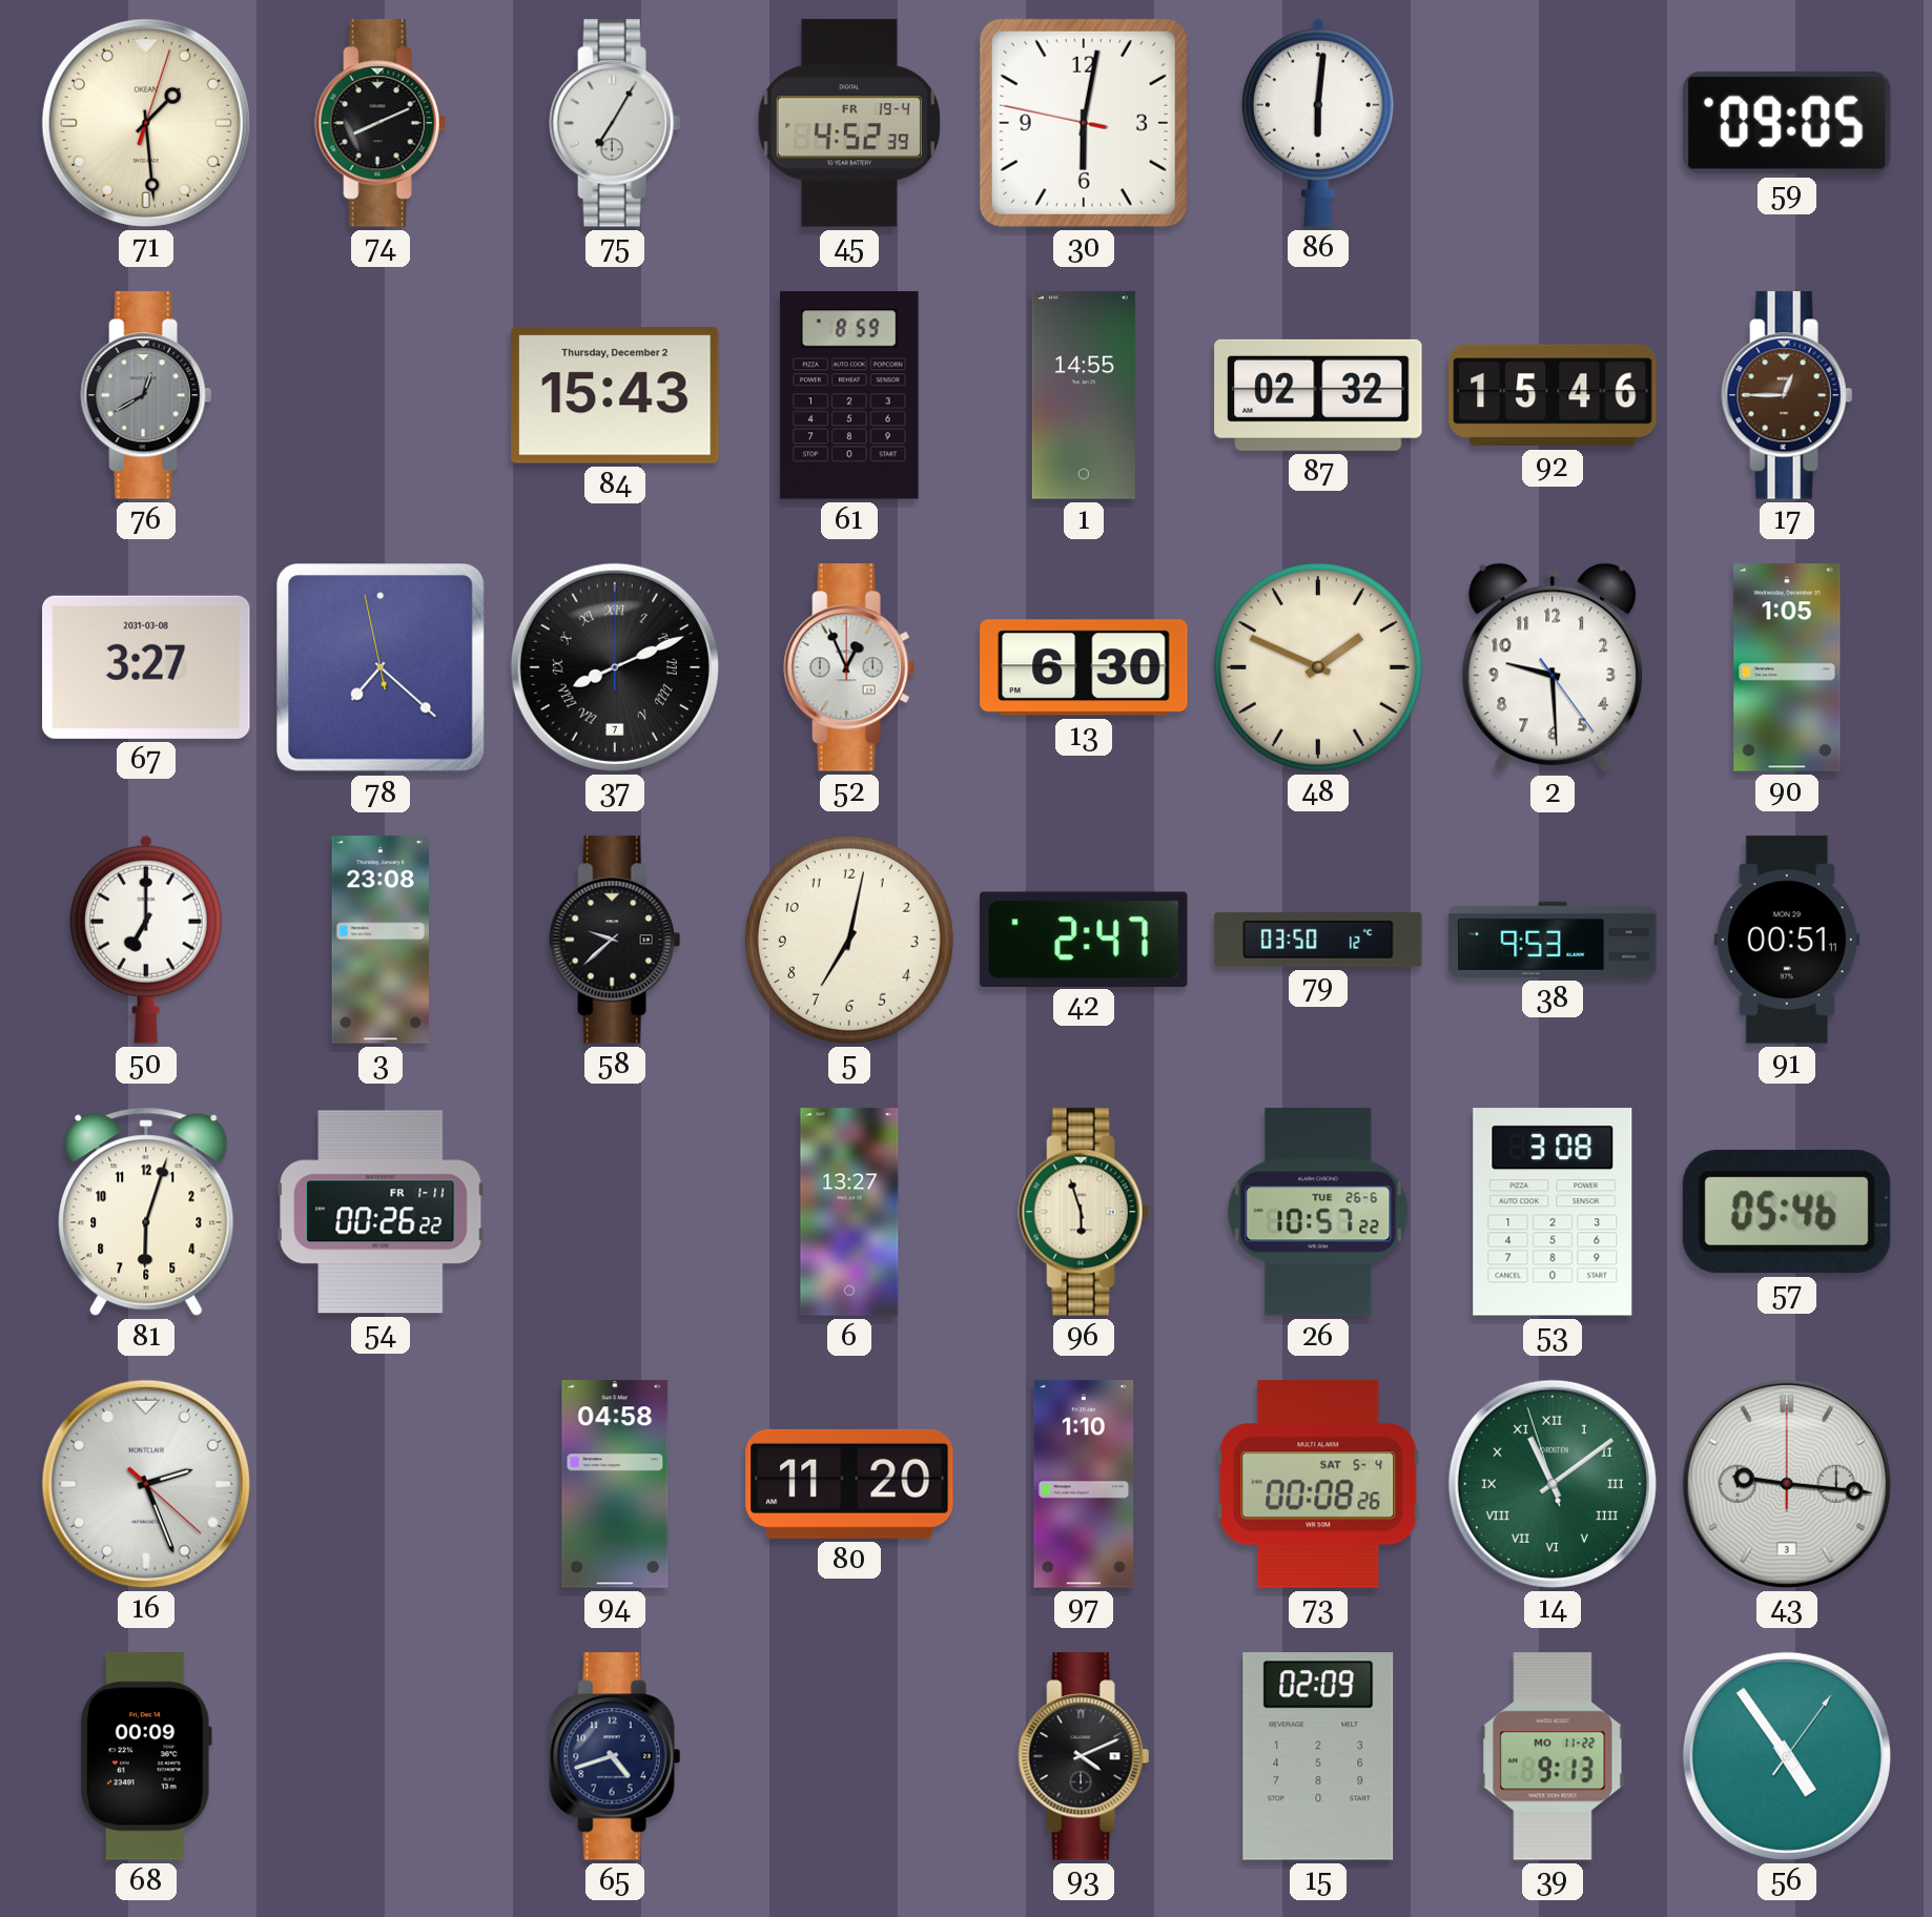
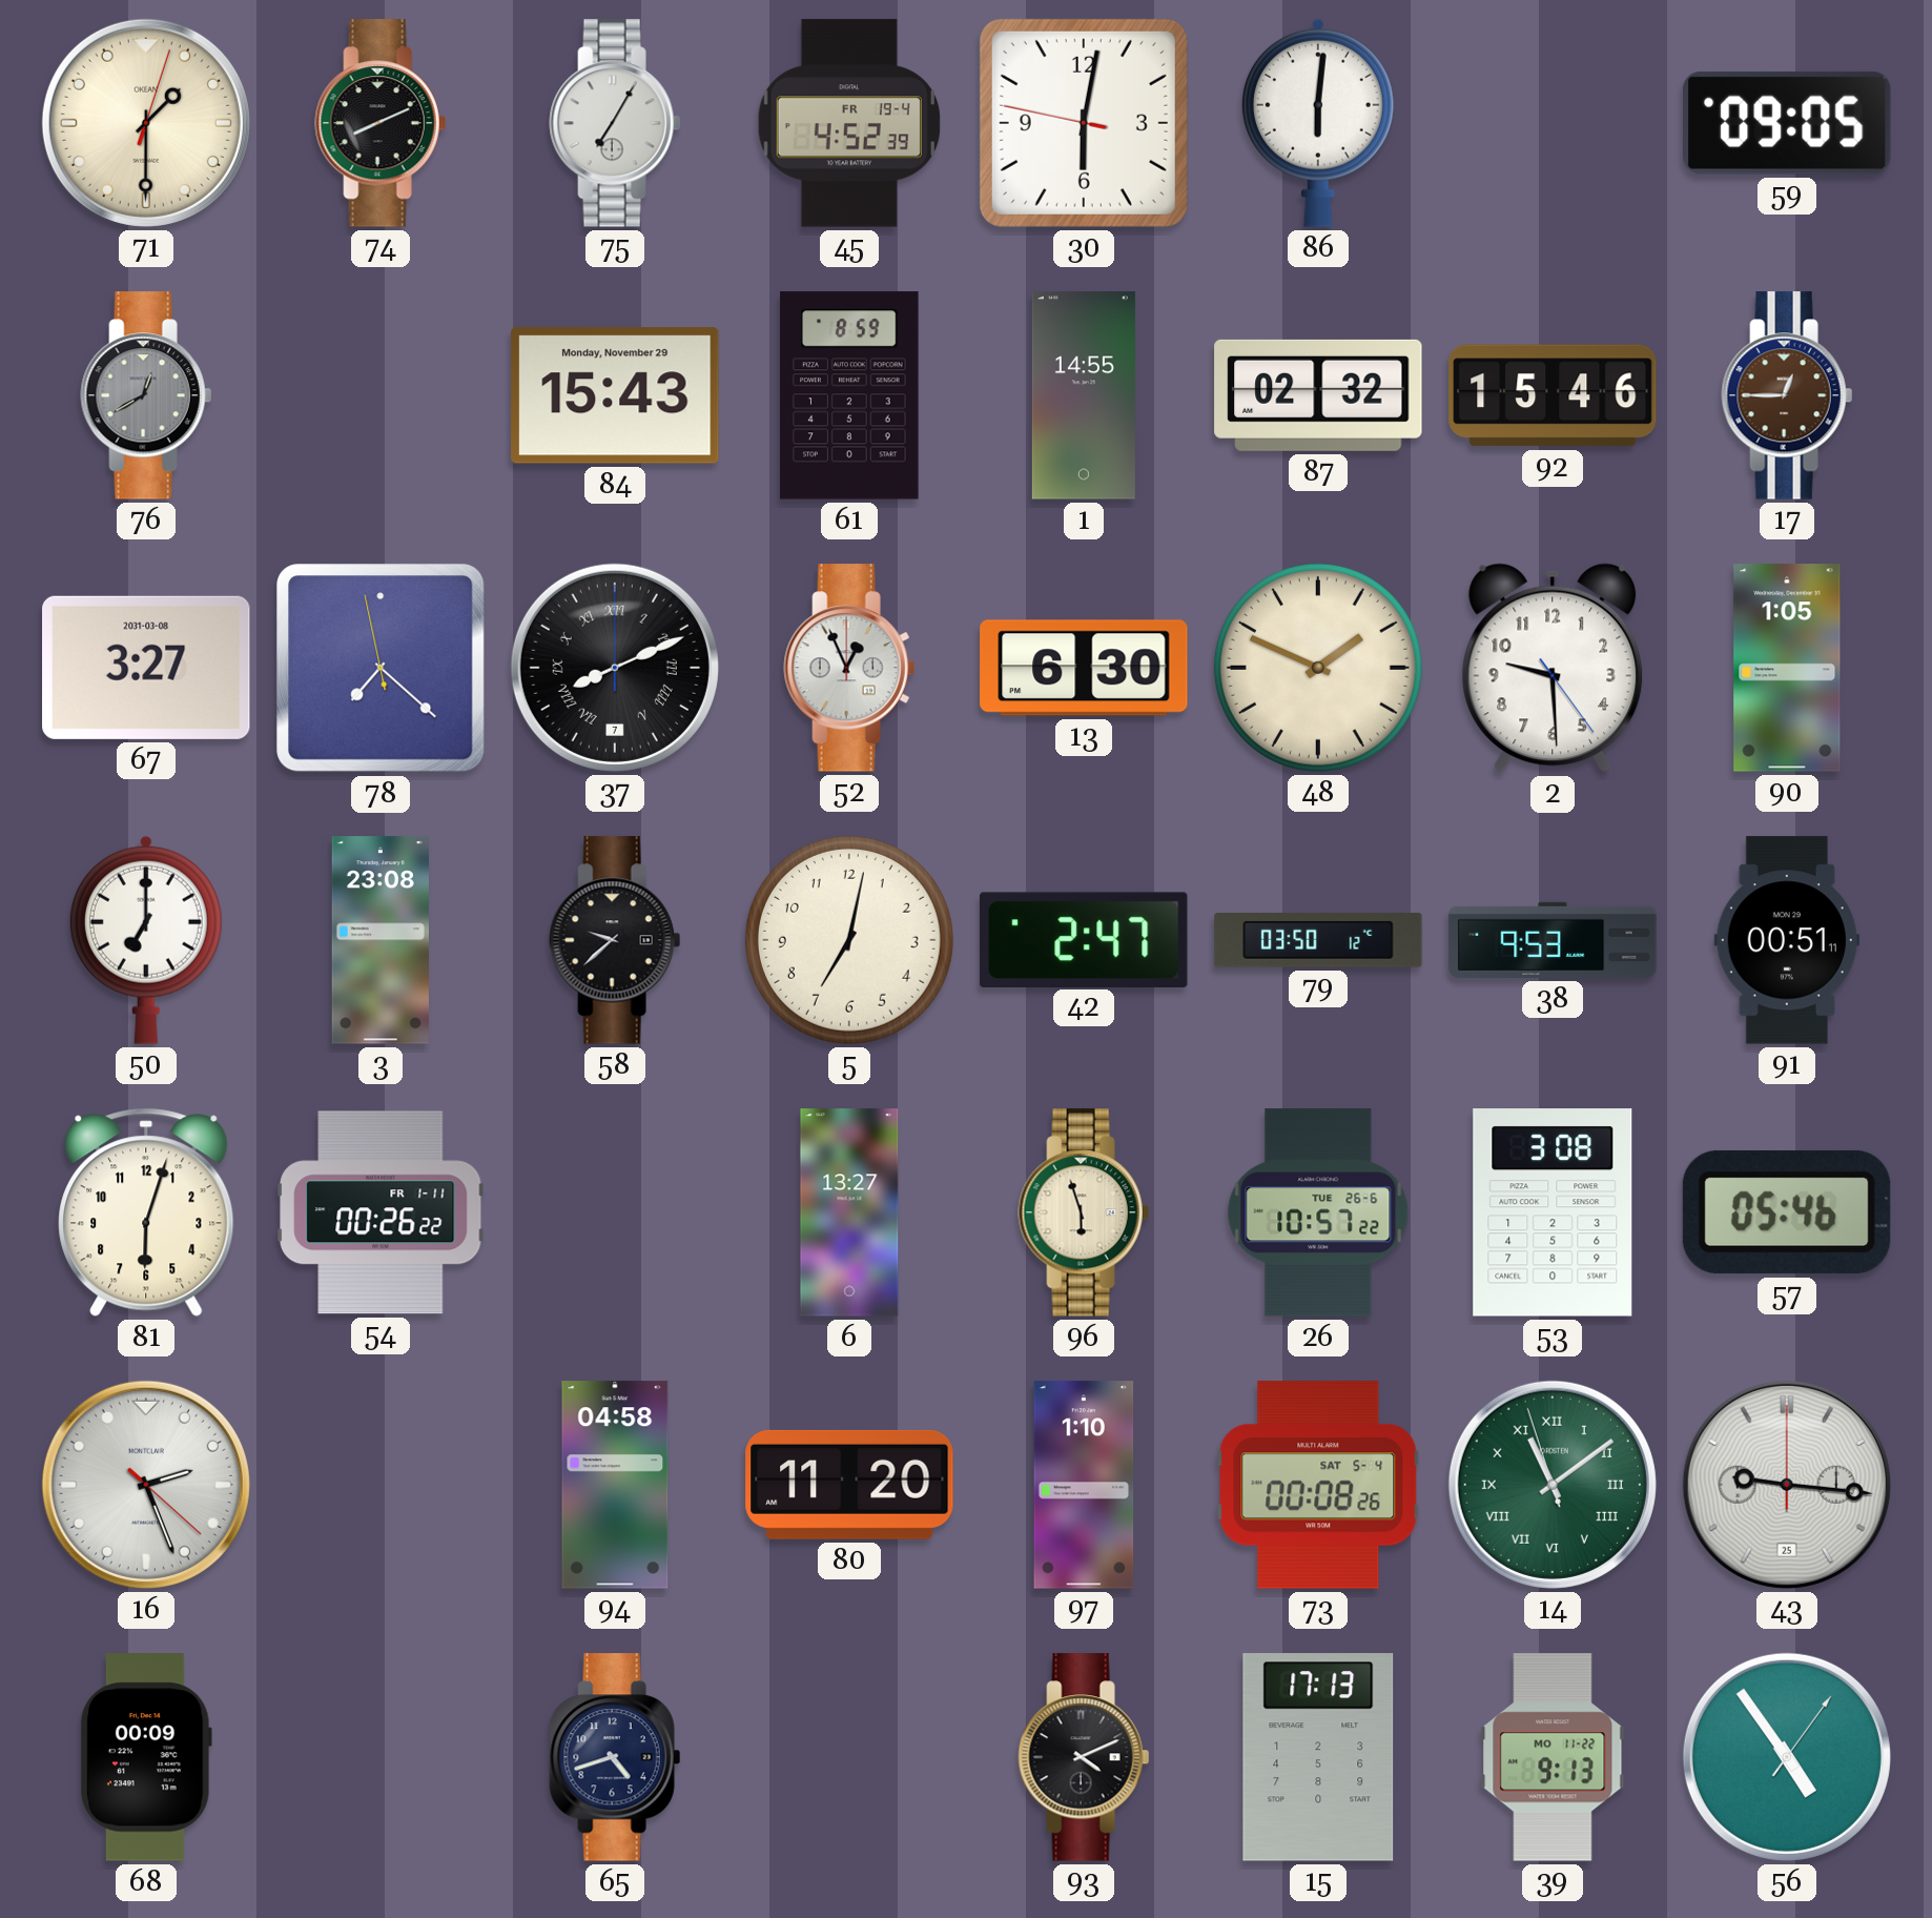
71: 1:29 -> 1:30 (146, 123)
84 date: Thursday, December 2 -> Monday, November 29 (615, 395)
43 date: 3 -> 25 (1787, 1485)
15: 02:09 -> 17:13 (1318, 1757)
